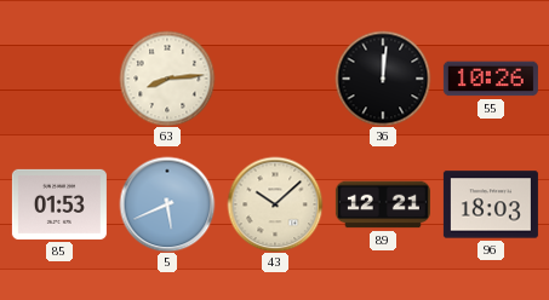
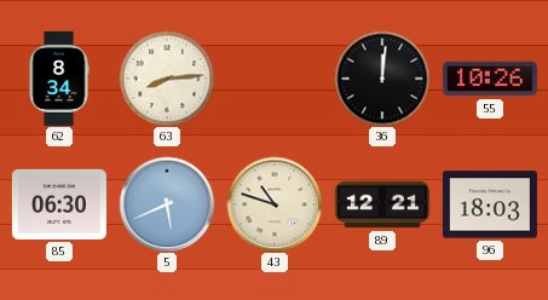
62: none -> 8:34 (59, 79)
85: 01:53 -> 06:30 (59, 204)
43: 10:08 -> 10:48 (275, 204)
